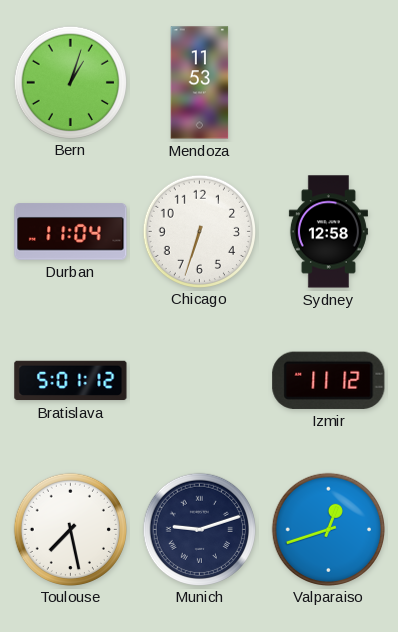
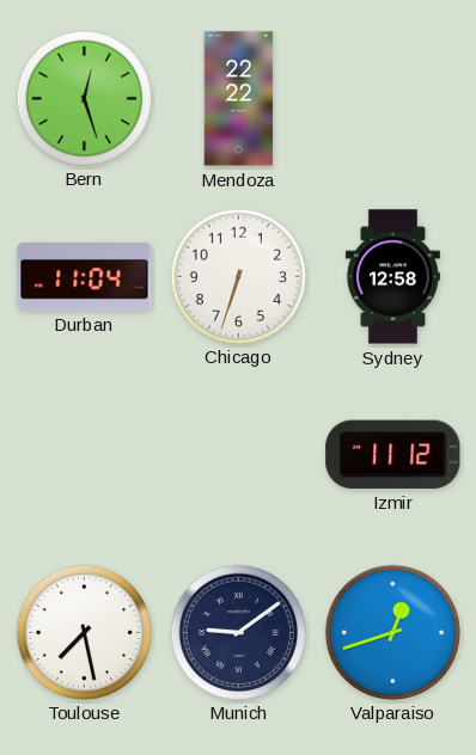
Bern: 1:03 -> 12:27 (84, 98)
Mendoza: 11:53 -> 22:22 (239, 99)
Bratislava: 5:01 -> none (71, 381)
Munich: 9:12 -> 9:09 (238, 632)
